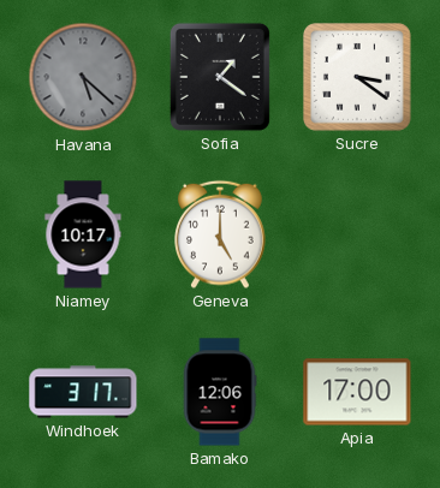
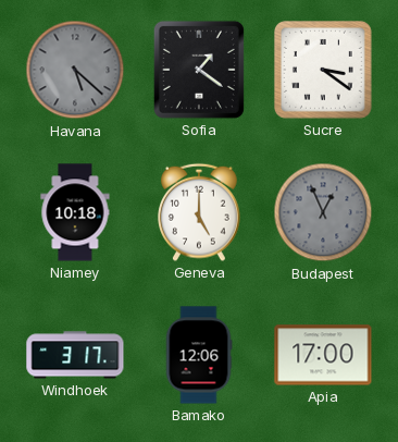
Niamey: 10:17 -> 10:18 (75, 212)
Budapest: none -> 12:56 (323, 212)
